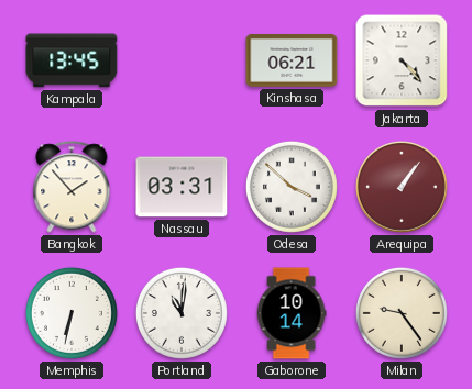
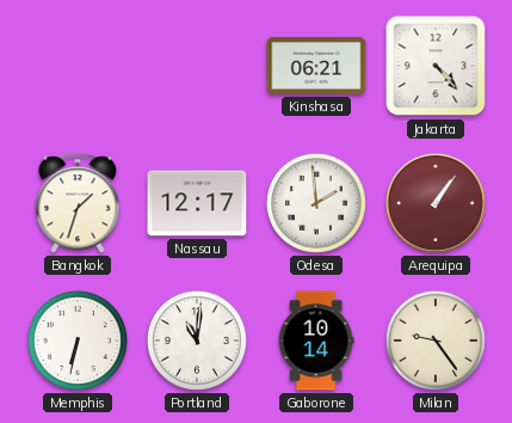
Kampala: 13:45 -> none (72, 60)
Bangkok: 1:53 -> 1:33 (78, 203)
Nassau: 03:31 -> 12:17 (197, 203)
Odesa: 3:52 -> 1:59 (316, 203)
